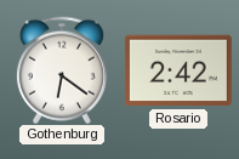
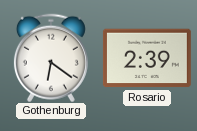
Rosario: 2:42 -> 2:39 (147, 58)
